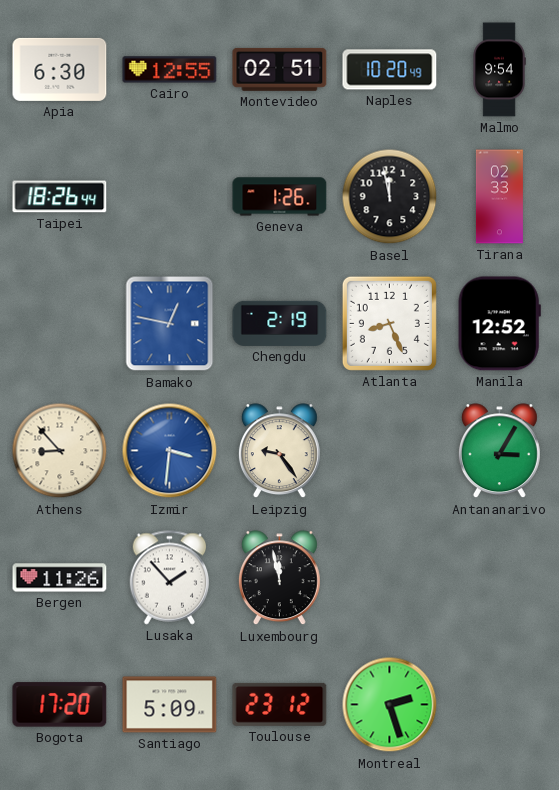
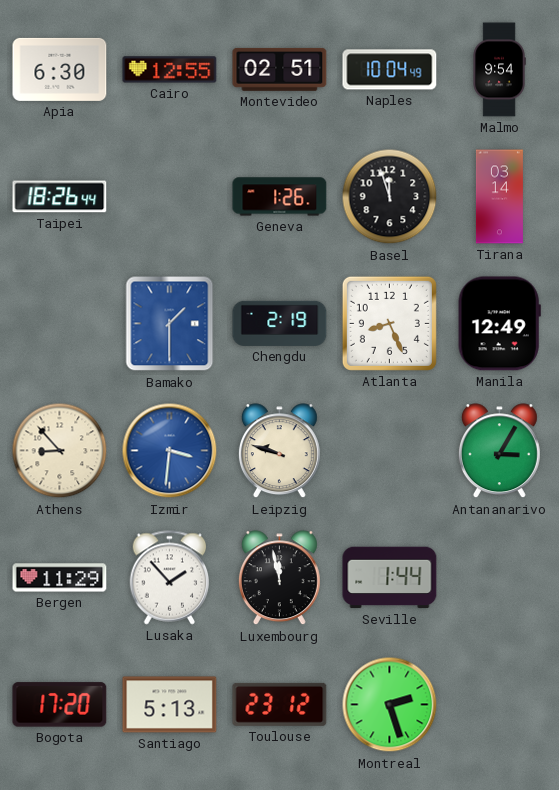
Naples: 10:20 -> 10:04 (390, 70)
Basel: 11:58 -> 11:57 (390, 197)
Tirana: 02:33 -> 03:14 (499, 197)
Bamako: 12:47 -> 1:30 (170, 324)
Manila: 12:52 -> 12:49 (499, 324)
Leipzig: 9:24 -> 9:48 (279, 451)
Bergen: 11:26 -> 11:29 (60, 578)
Seville: none -> 1:44 (390, 578)
Santiago: 5:09 -> 5:13 (170, 705)
